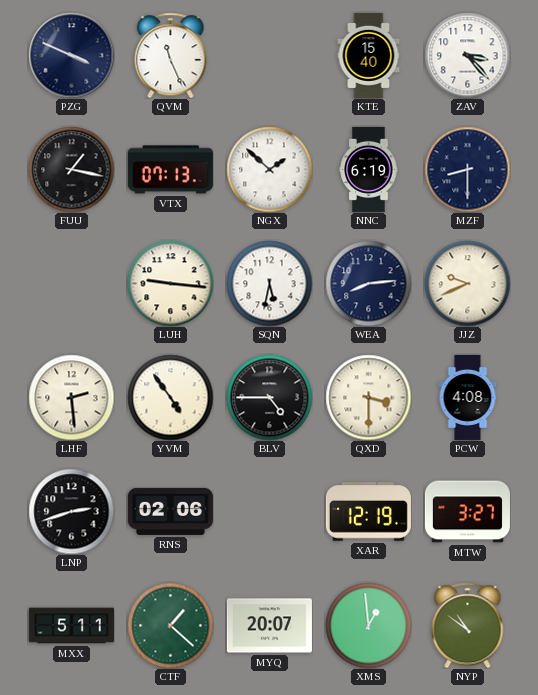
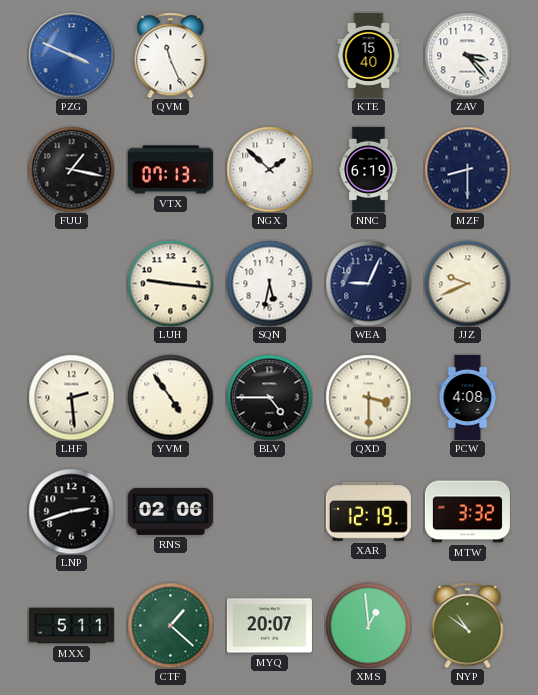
PZG dial: navy -> blue (71, 55)
WEA: 8:14 -> 9:04 (368, 283)
MTW: 3:27 -> 3:32 (467, 512)
